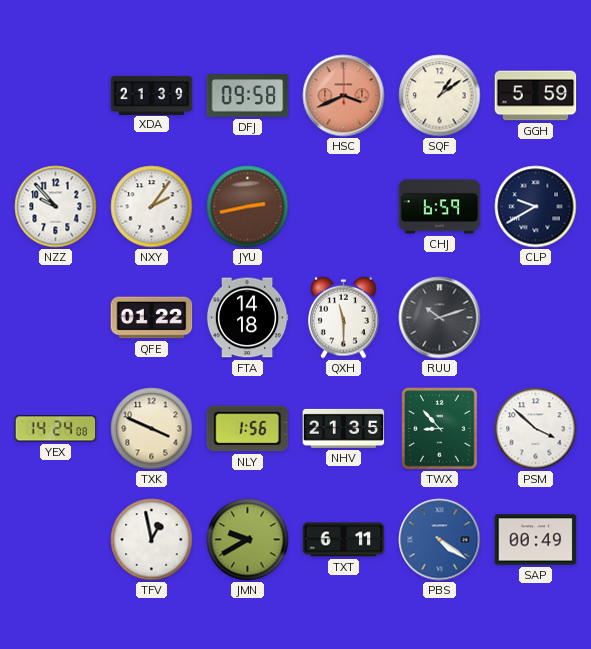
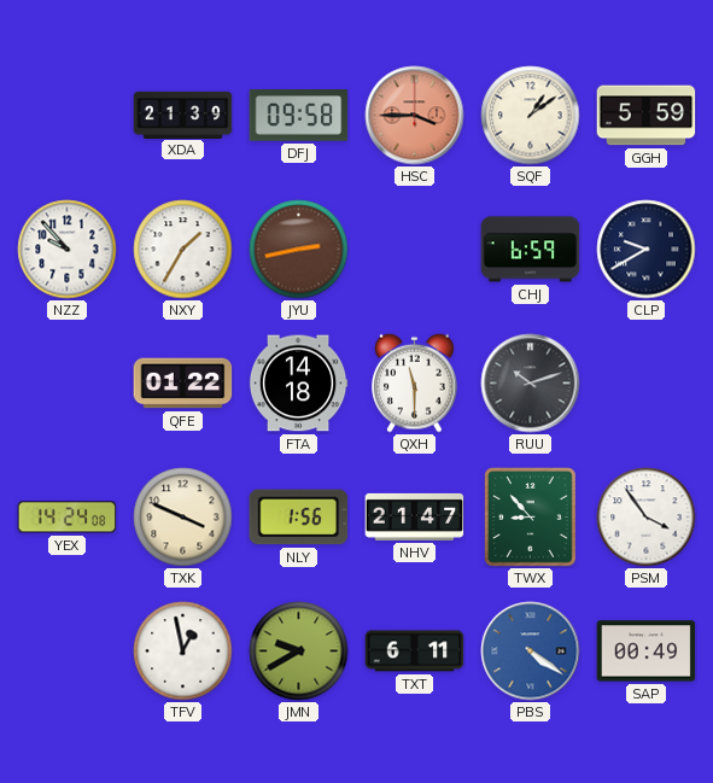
HSC: 3:41 -> 3:45 (415, 116)
NXY: 2:06 -> 1:35 (183, 250)
NHV: 21:35 -> 21:47 (415, 516)
PSM: 3:52 -> 3:54 (647, 518)
